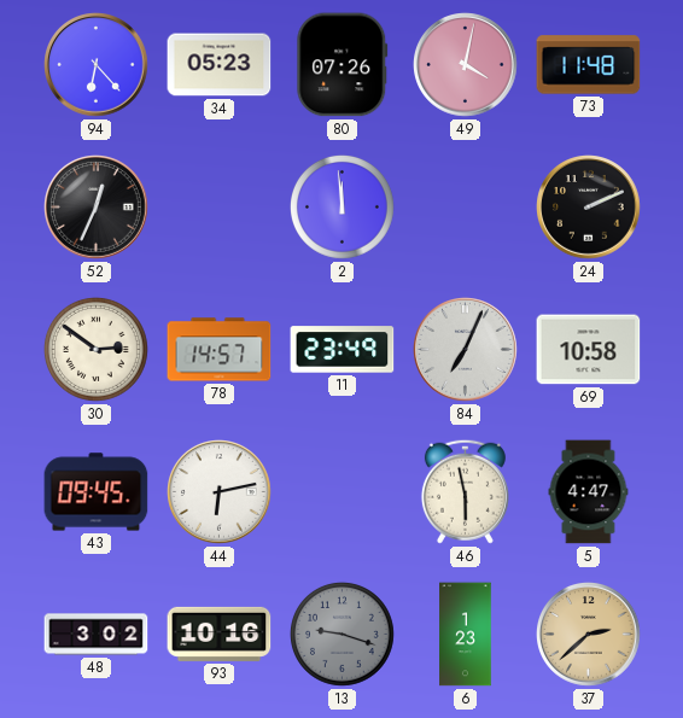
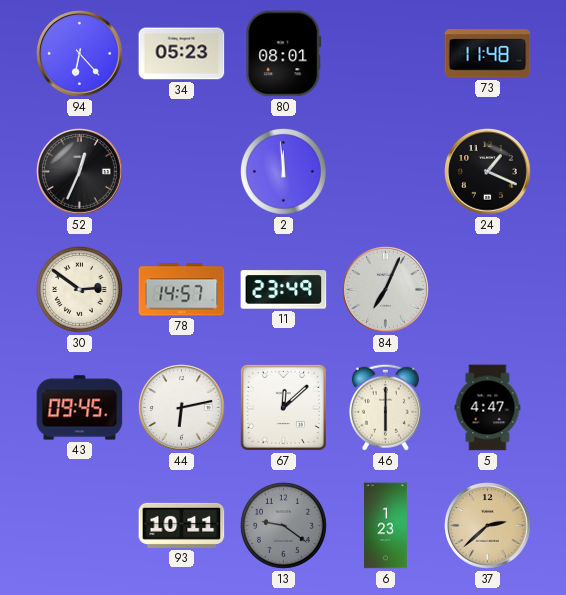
80: 07:26 -> 08:01 (284, 54)
49: 4:02 -> none (466, 65)
24: 2:11 -> 1:19 (488, 172)
69: 10:58 -> none (589, 350)
67: none -> 12:08 (283, 407)
46: 5:58 -> 6:00 (385, 407)
48: 3:02 -> none (97, 635)
93: 10:16 -> 10:11 (182, 525)
13: 9:18 -> 9:21 (283, 525)
